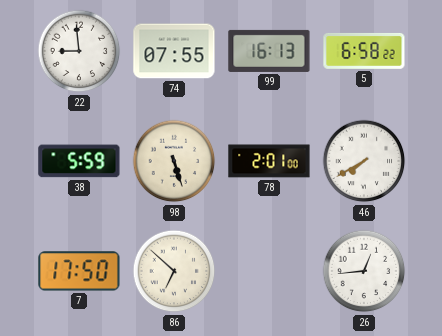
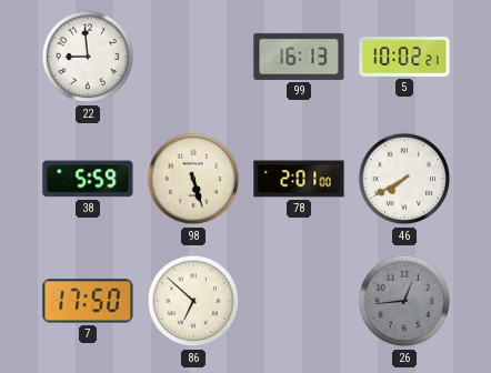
74: 07:55 -> none (174, 51)
5: 6:58 -> 10:02 (404, 57)
26 dial: white -> grey (404, 301)
